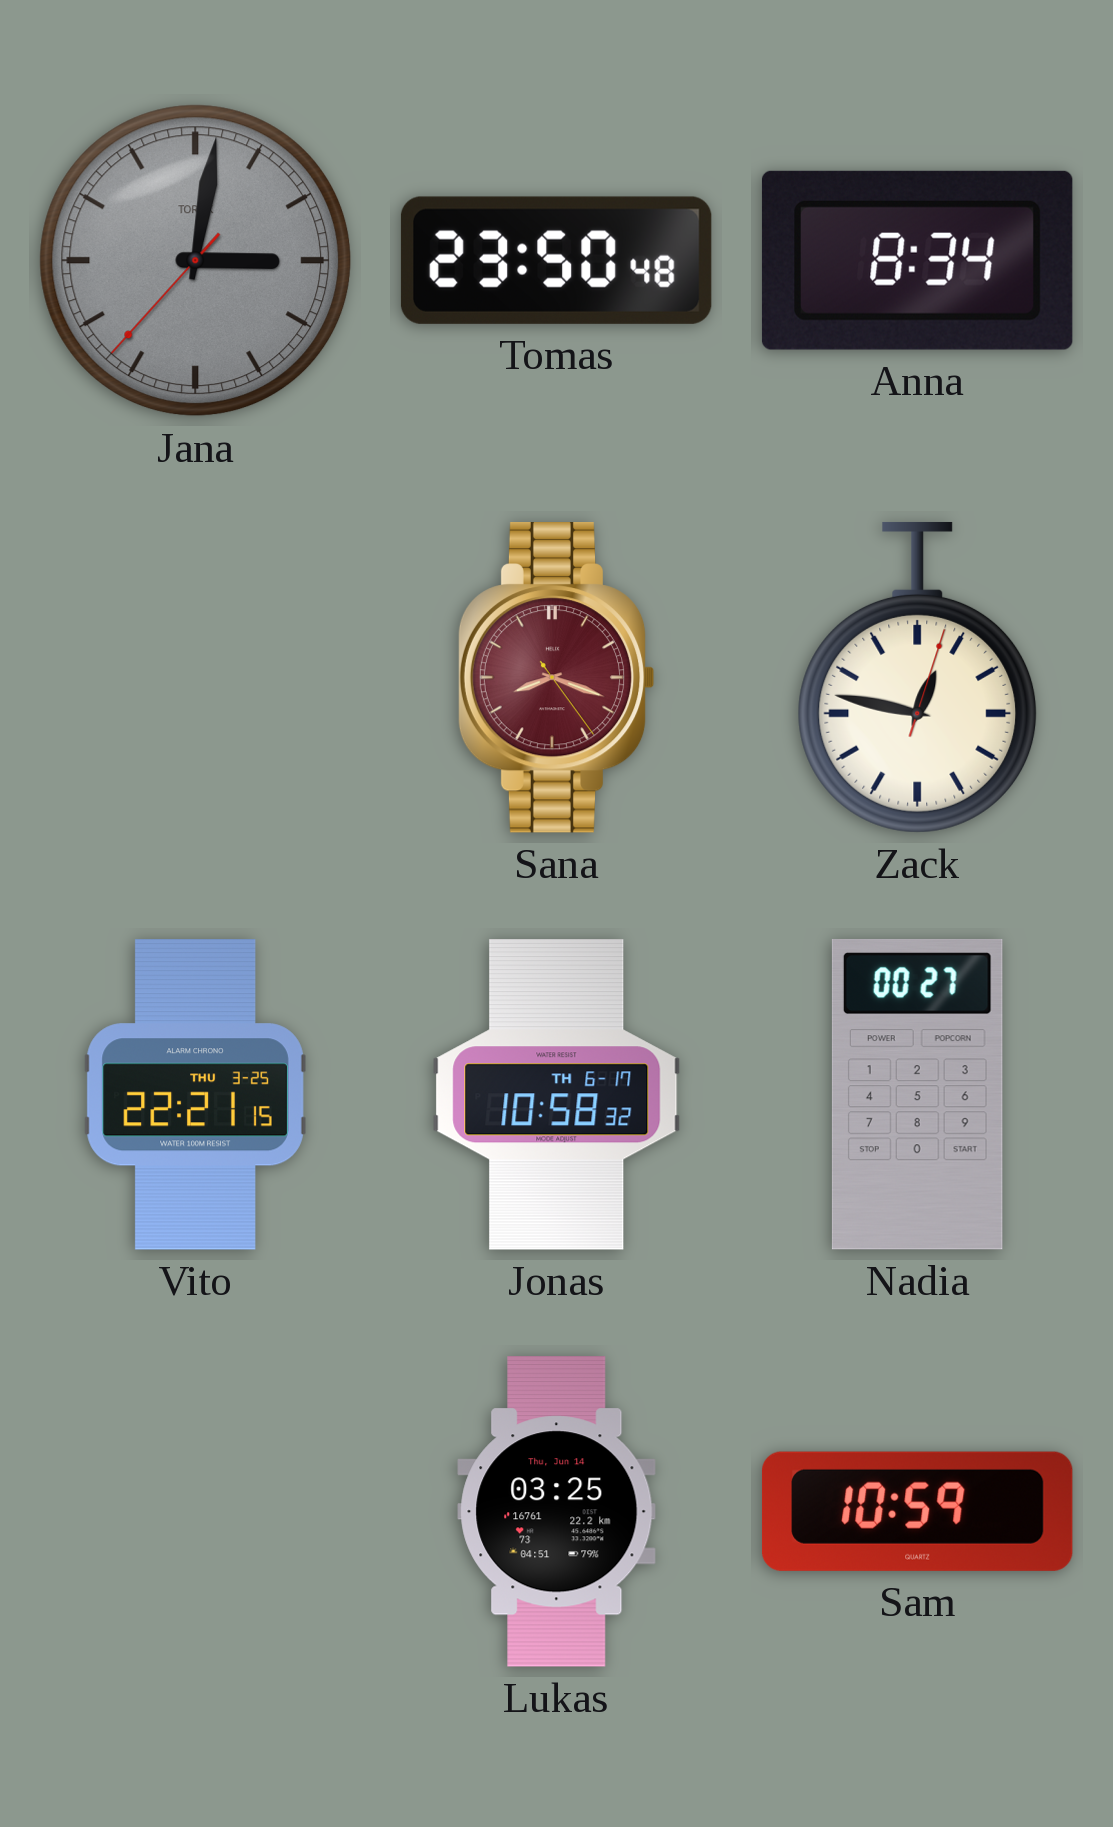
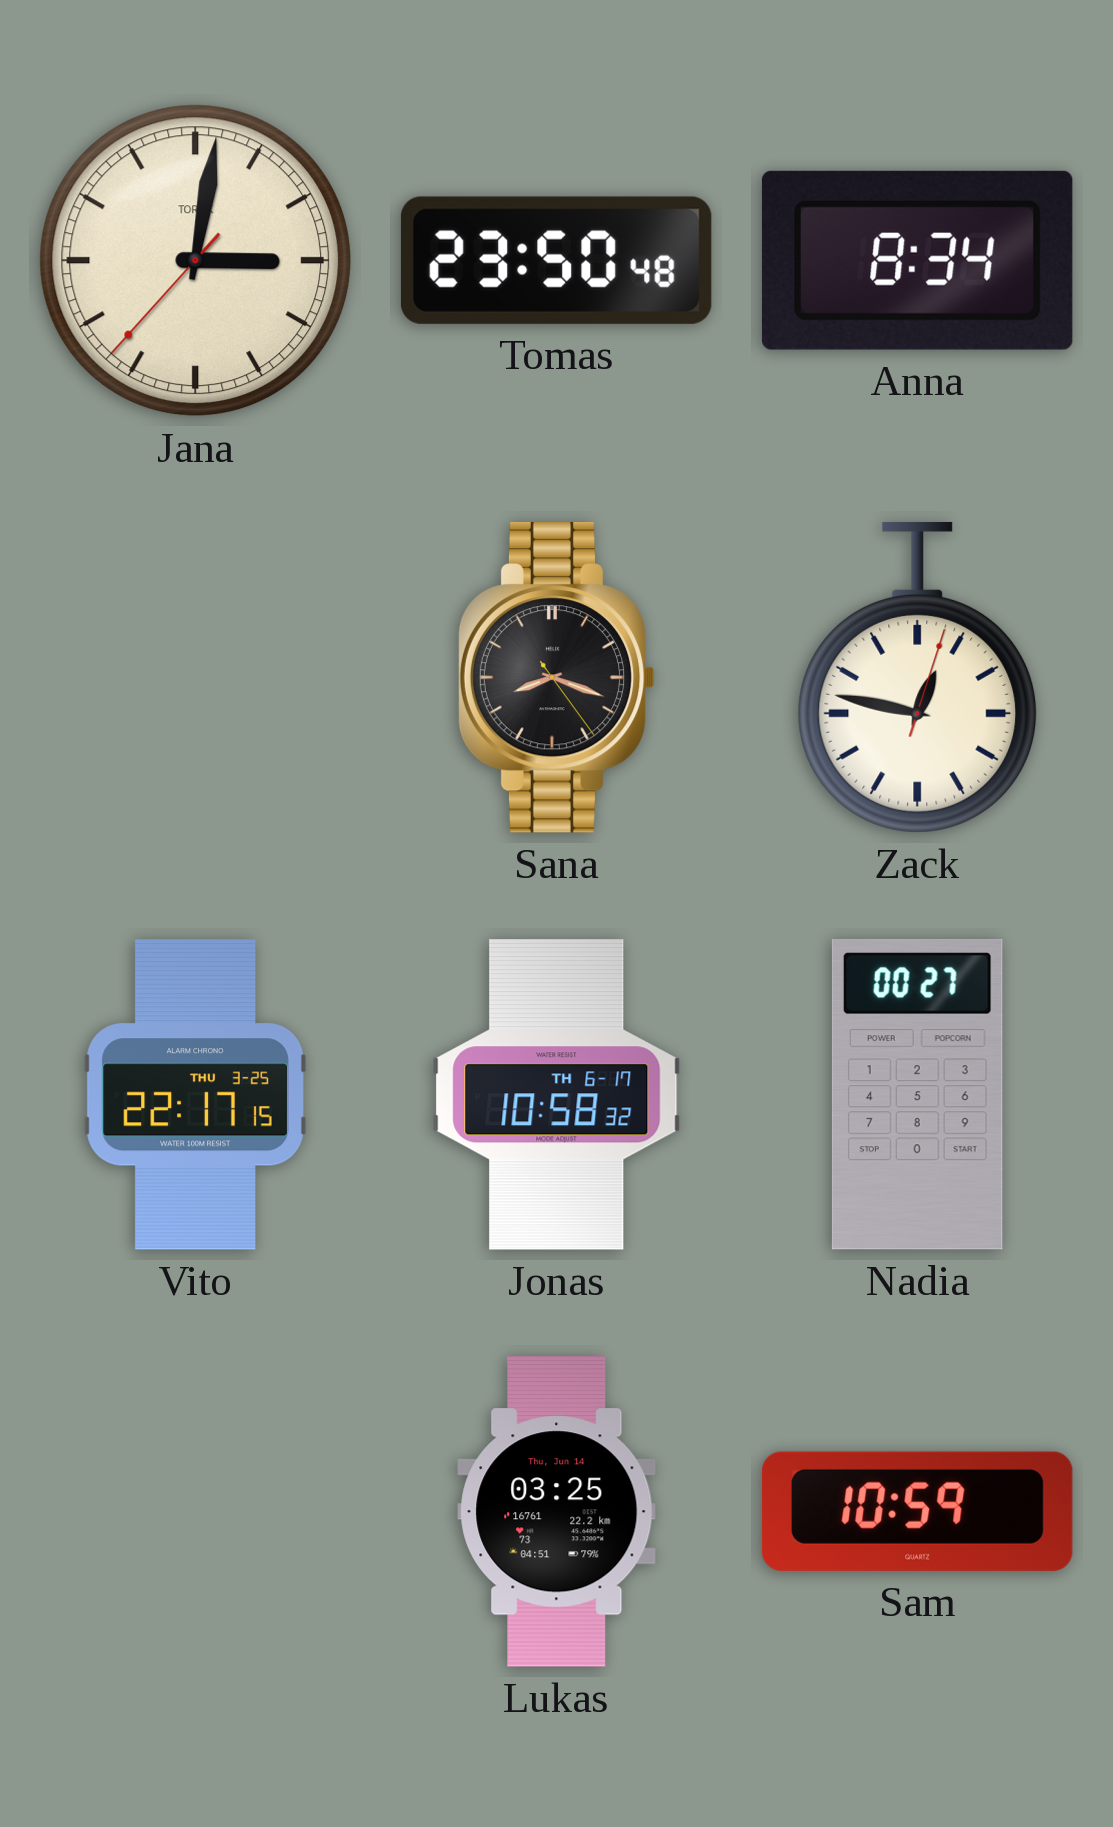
Jana dial: grey -> cream (196, 261)
Sana dial: burgundy -> black (556, 678)
Vito: 22:21 -> 22:17 (195, 1095)
